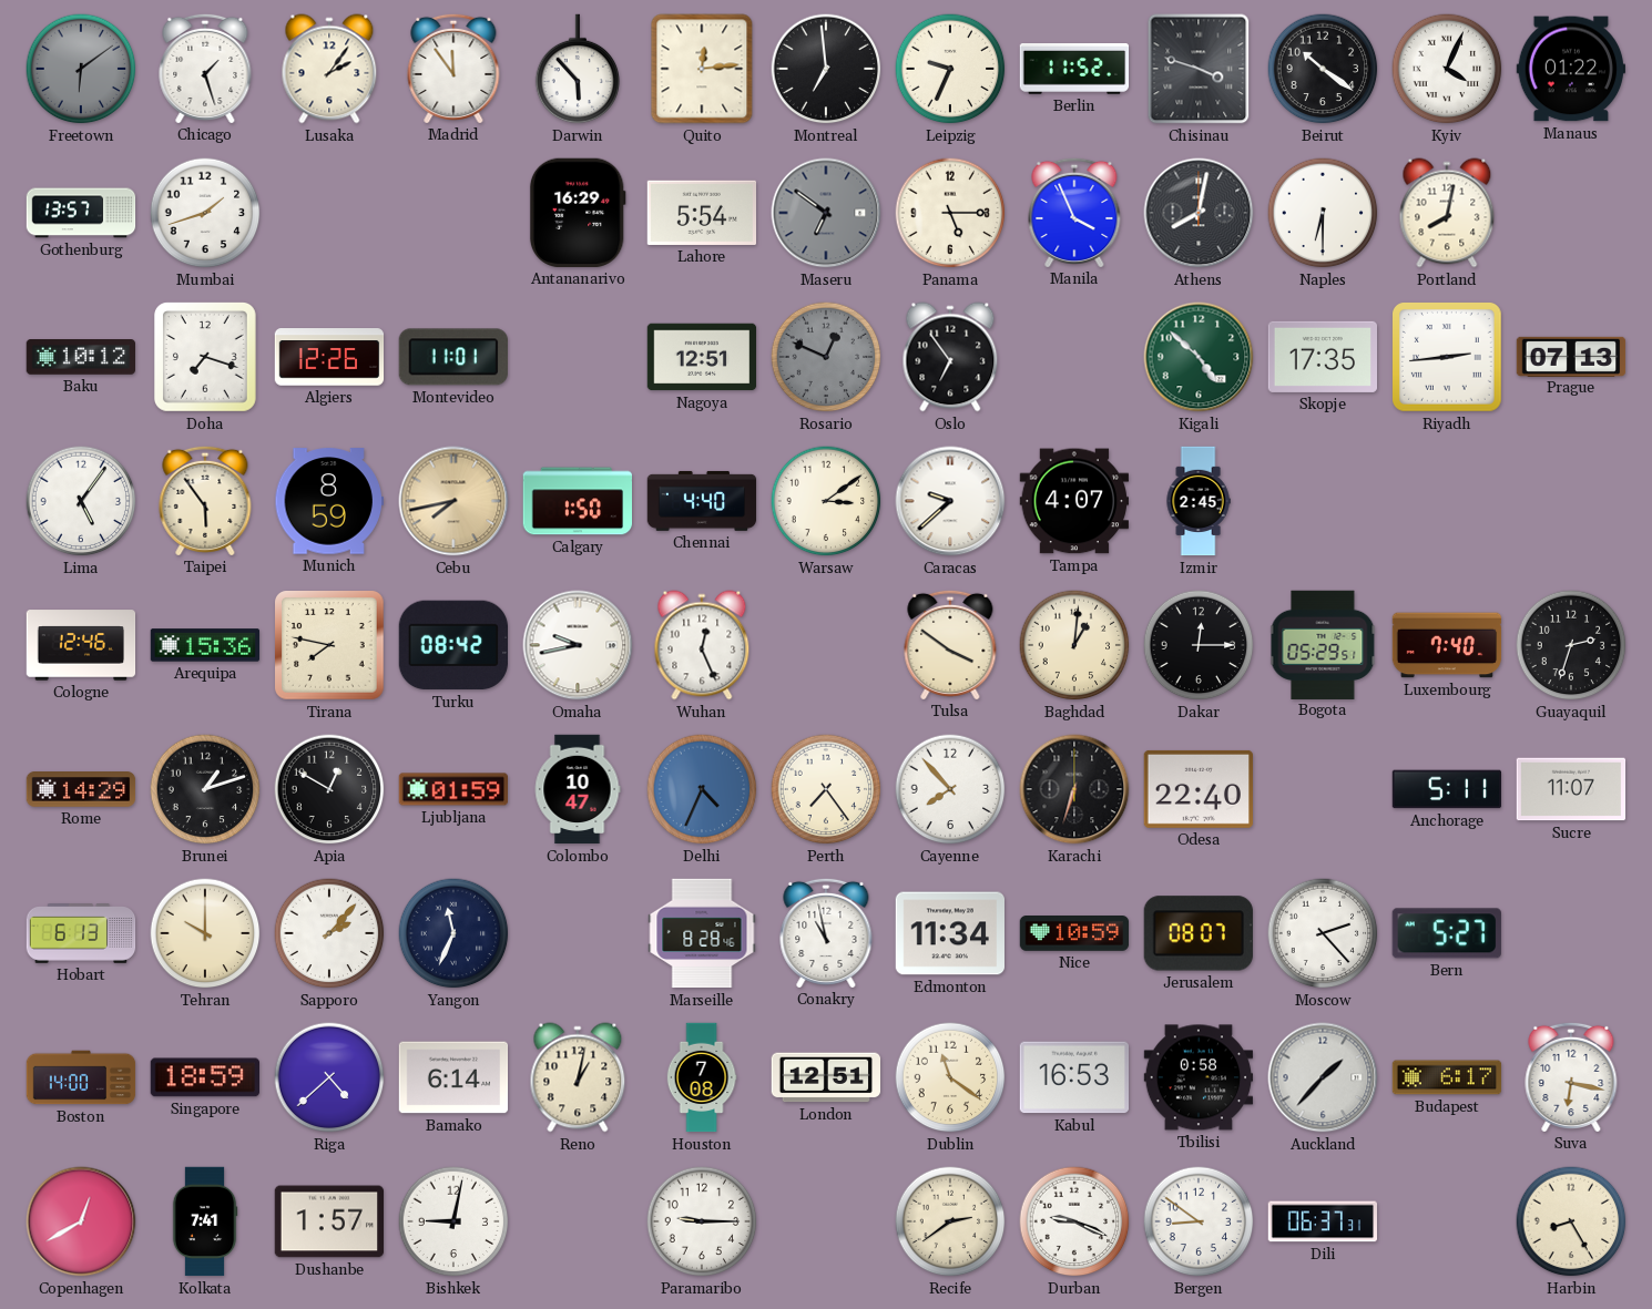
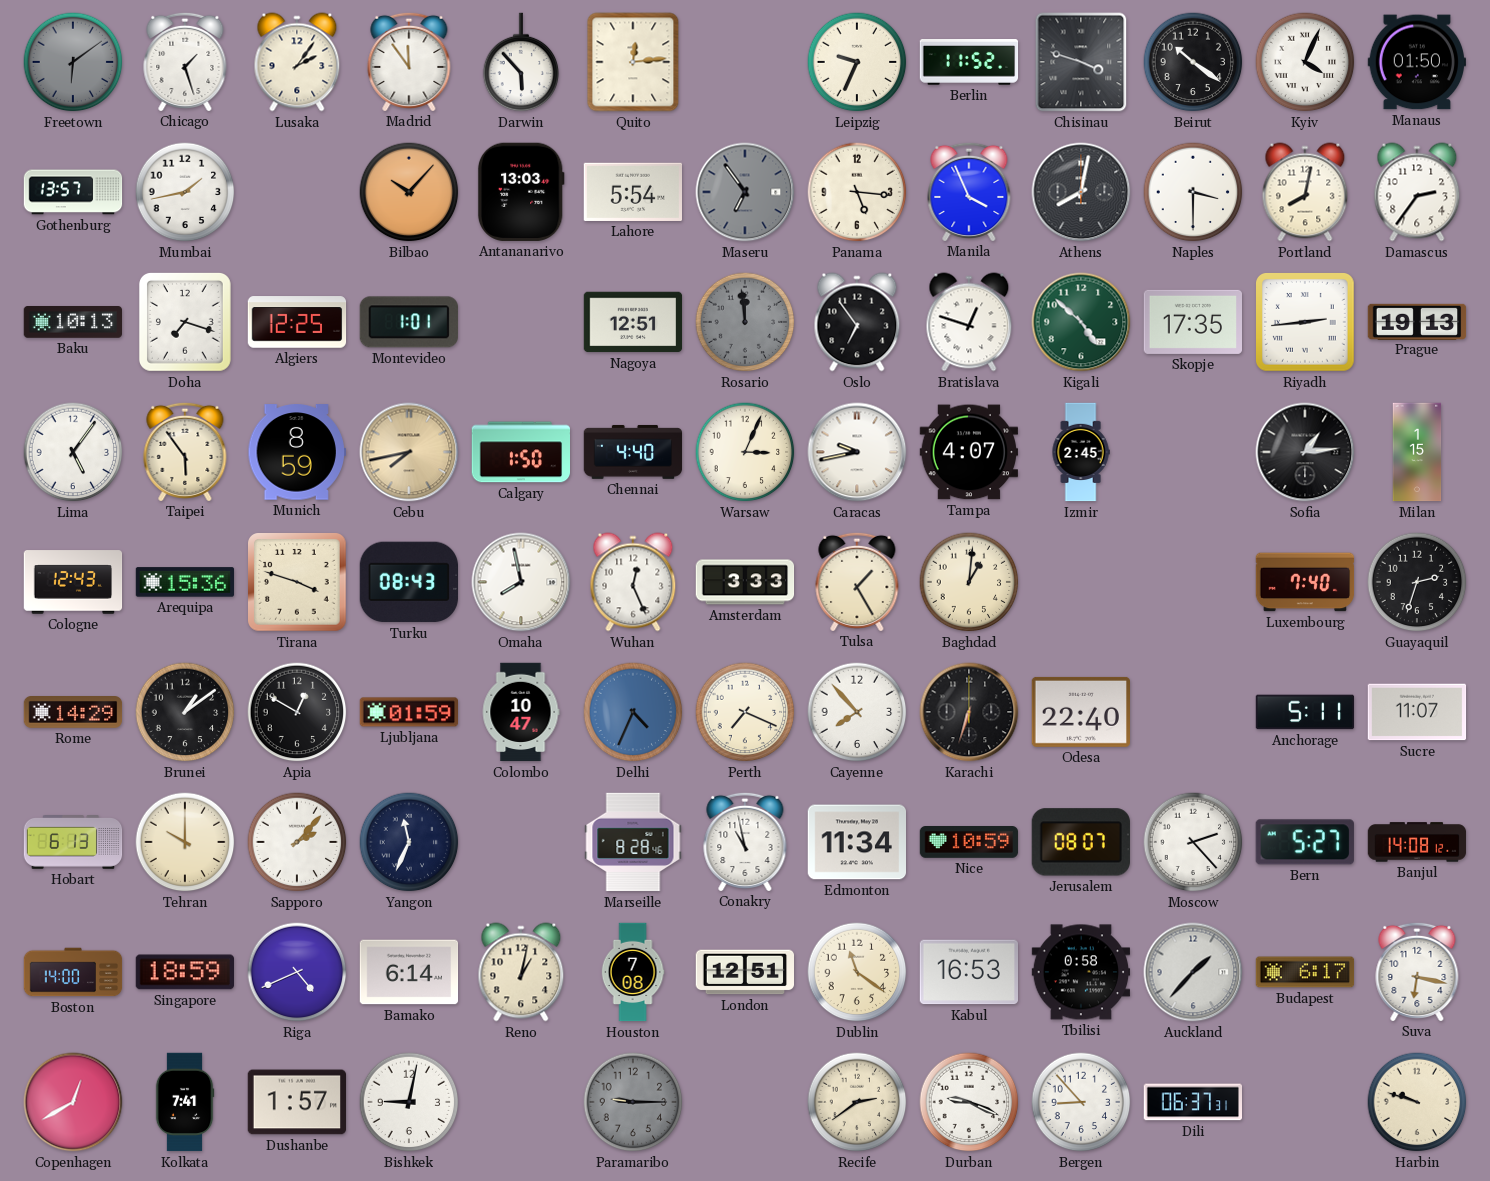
Montreal: 6:59 -> none (826, 69)
Manaus: 01:22 -> 01:50 (1416, 62)
Mumbai: 1:42 -> 1:43 (185, 192)
Bilbao: none -> 10:07 (409, 192)
Antananarivo: 16:29 -> 13:03 (521, 192)
Maseru: 6:51 -> 6:54 (745, 192)
Panama: 5:15 -> 5:16 (857, 192)
Naples: 6:30 -> 3:30 (1193, 192)
Damascus: none -> 2:36 (1417, 192)
Baku: 10:12 -> 10:13 (72, 323)
Algiers: 12:26 -> 12:25 (297, 322)
Montevideo: 11:01 -> 1:01 (409, 322)
Rosario: 12:49 -> 11:59 (745, 322)
Bratislava: none -> 12:48 (969, 322)
Prague: 07:13 -> 19:13 (1417, 321)
Warsaw: 3:09 -> 3:04 (745, 452)
Caracas: 9:38 -> 9:43 (857, 452)
Sofia: none -> 1:14 (1305, 452)
Milan: none -> 1:15 (1417, 452)
Cologne: 12:46 -> 12:43 (73, 582)
Tirana: 7:47 -> 3:48 (298, 583)
Turku: 08:42 -> 08:43 (408, 582)
Omaha: 9:43 -> 7:58 (521, 582)
Amsterdam: none -> 3:33 (745, 582)
Tulsa: 3:51 -> 1:25 (857, 581)
Dakar: 12:15 -> none (1199, 645)
Bogota: 05:29 -> none (1323, 644)
Brunei: 1:12 -> 1:09 (185, 712)
Perth: 7:24 -> 7:19 (745, 712)
Banjul: none -> 14:08 (1417, 842)
Riga: 4:38 -> 4:41 (297, 972)
Paramaribo dial: white -> grey (633, 1102)
Bergen: 8:51 -> 8:53 (1081, 1102)
Harbin: 8:25 -> 9:48 (1417, 1102)
